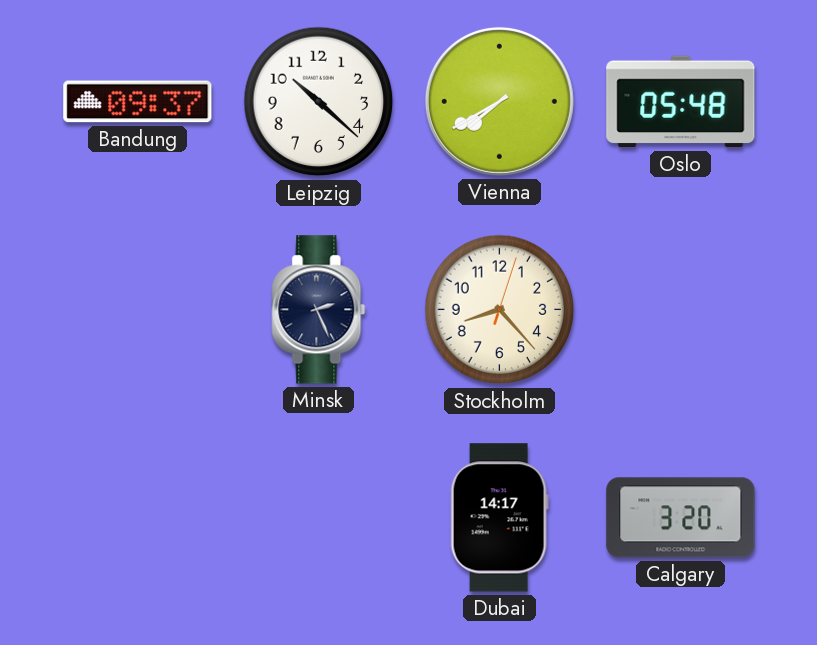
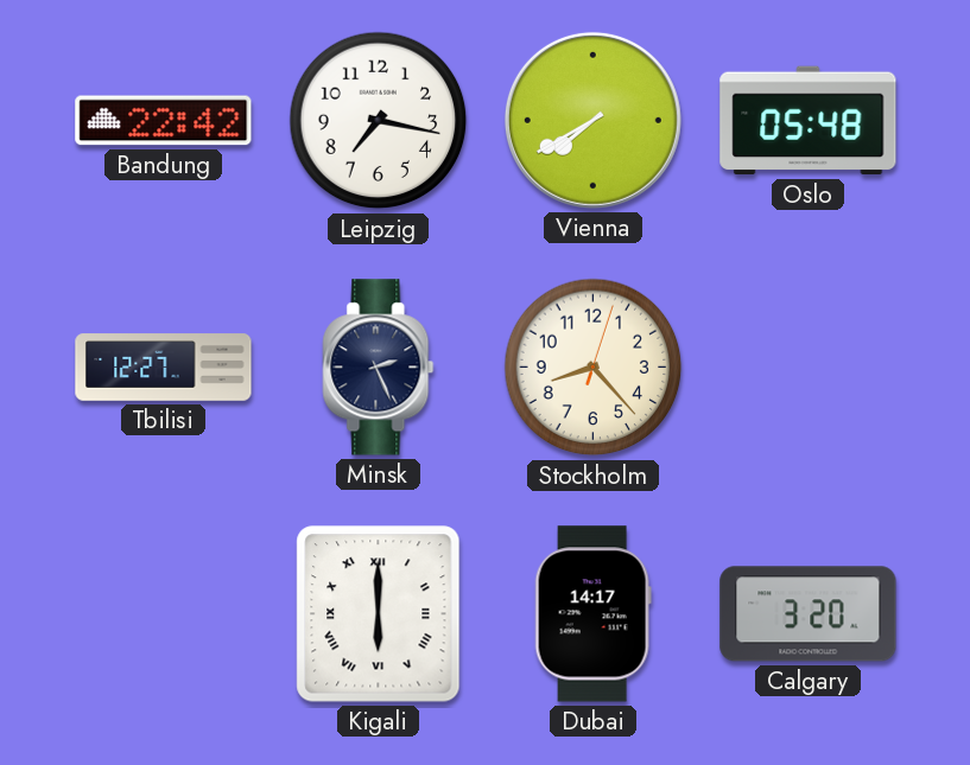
Bandung: 09:37 -> 22:42 (164, 121)
Leipzig: 10:22 -> 7:17 (379, 121)
Tbilisi: none -> 12:27 (164, 368)
Kigali: none -> 6:00 (379, 614)
